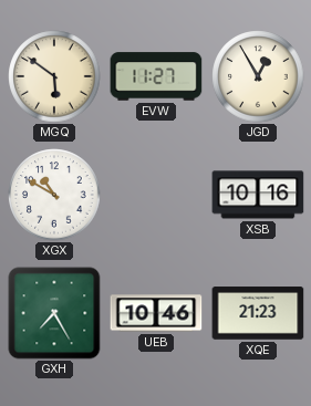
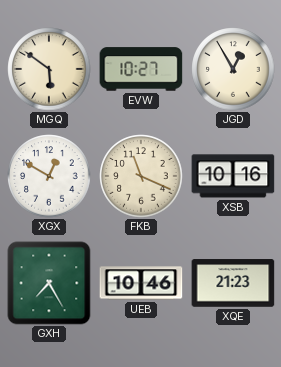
EVW: 11:27 -> 10:27 (141, 69)
XGX: 10:50 -> 12:50 (49, 176)
FKB: none -> 11:19 (141, 176)
